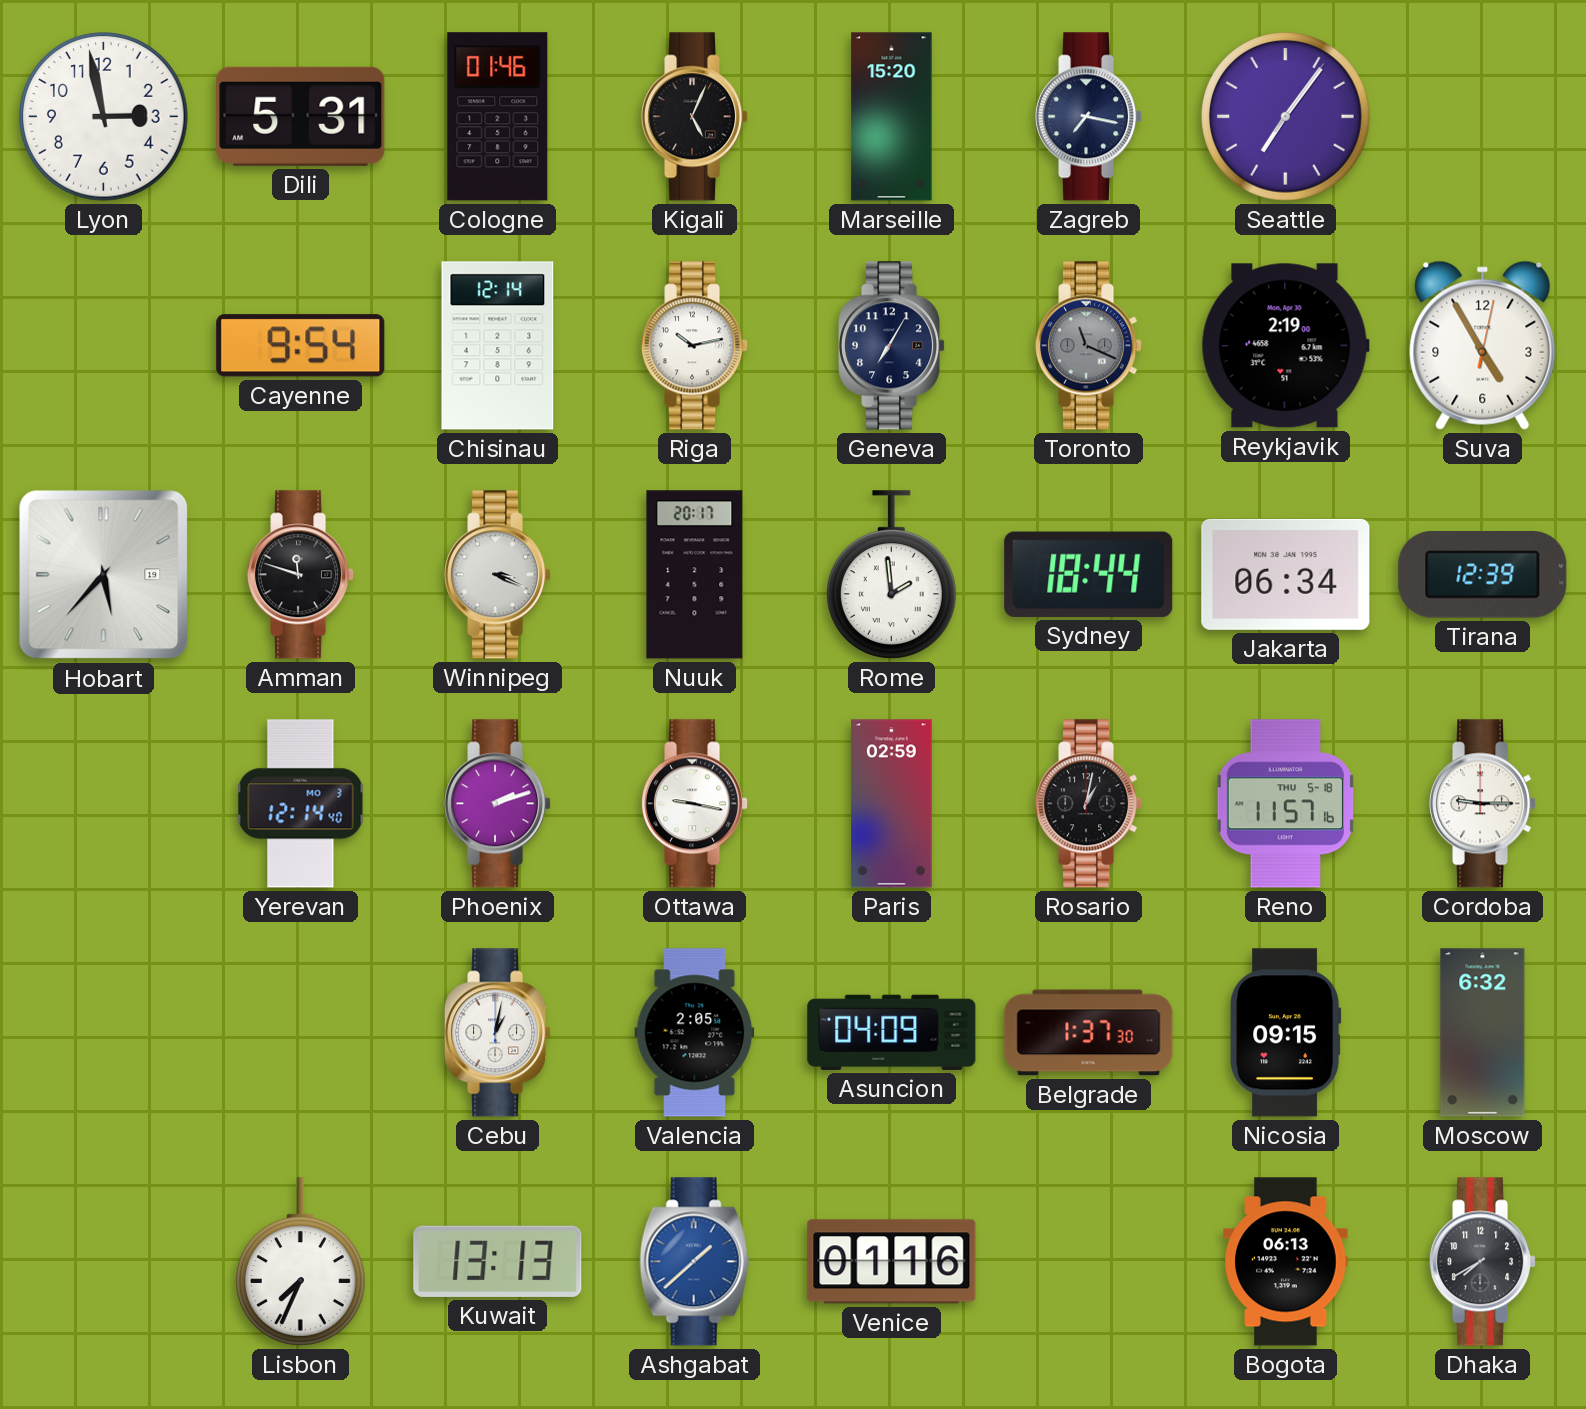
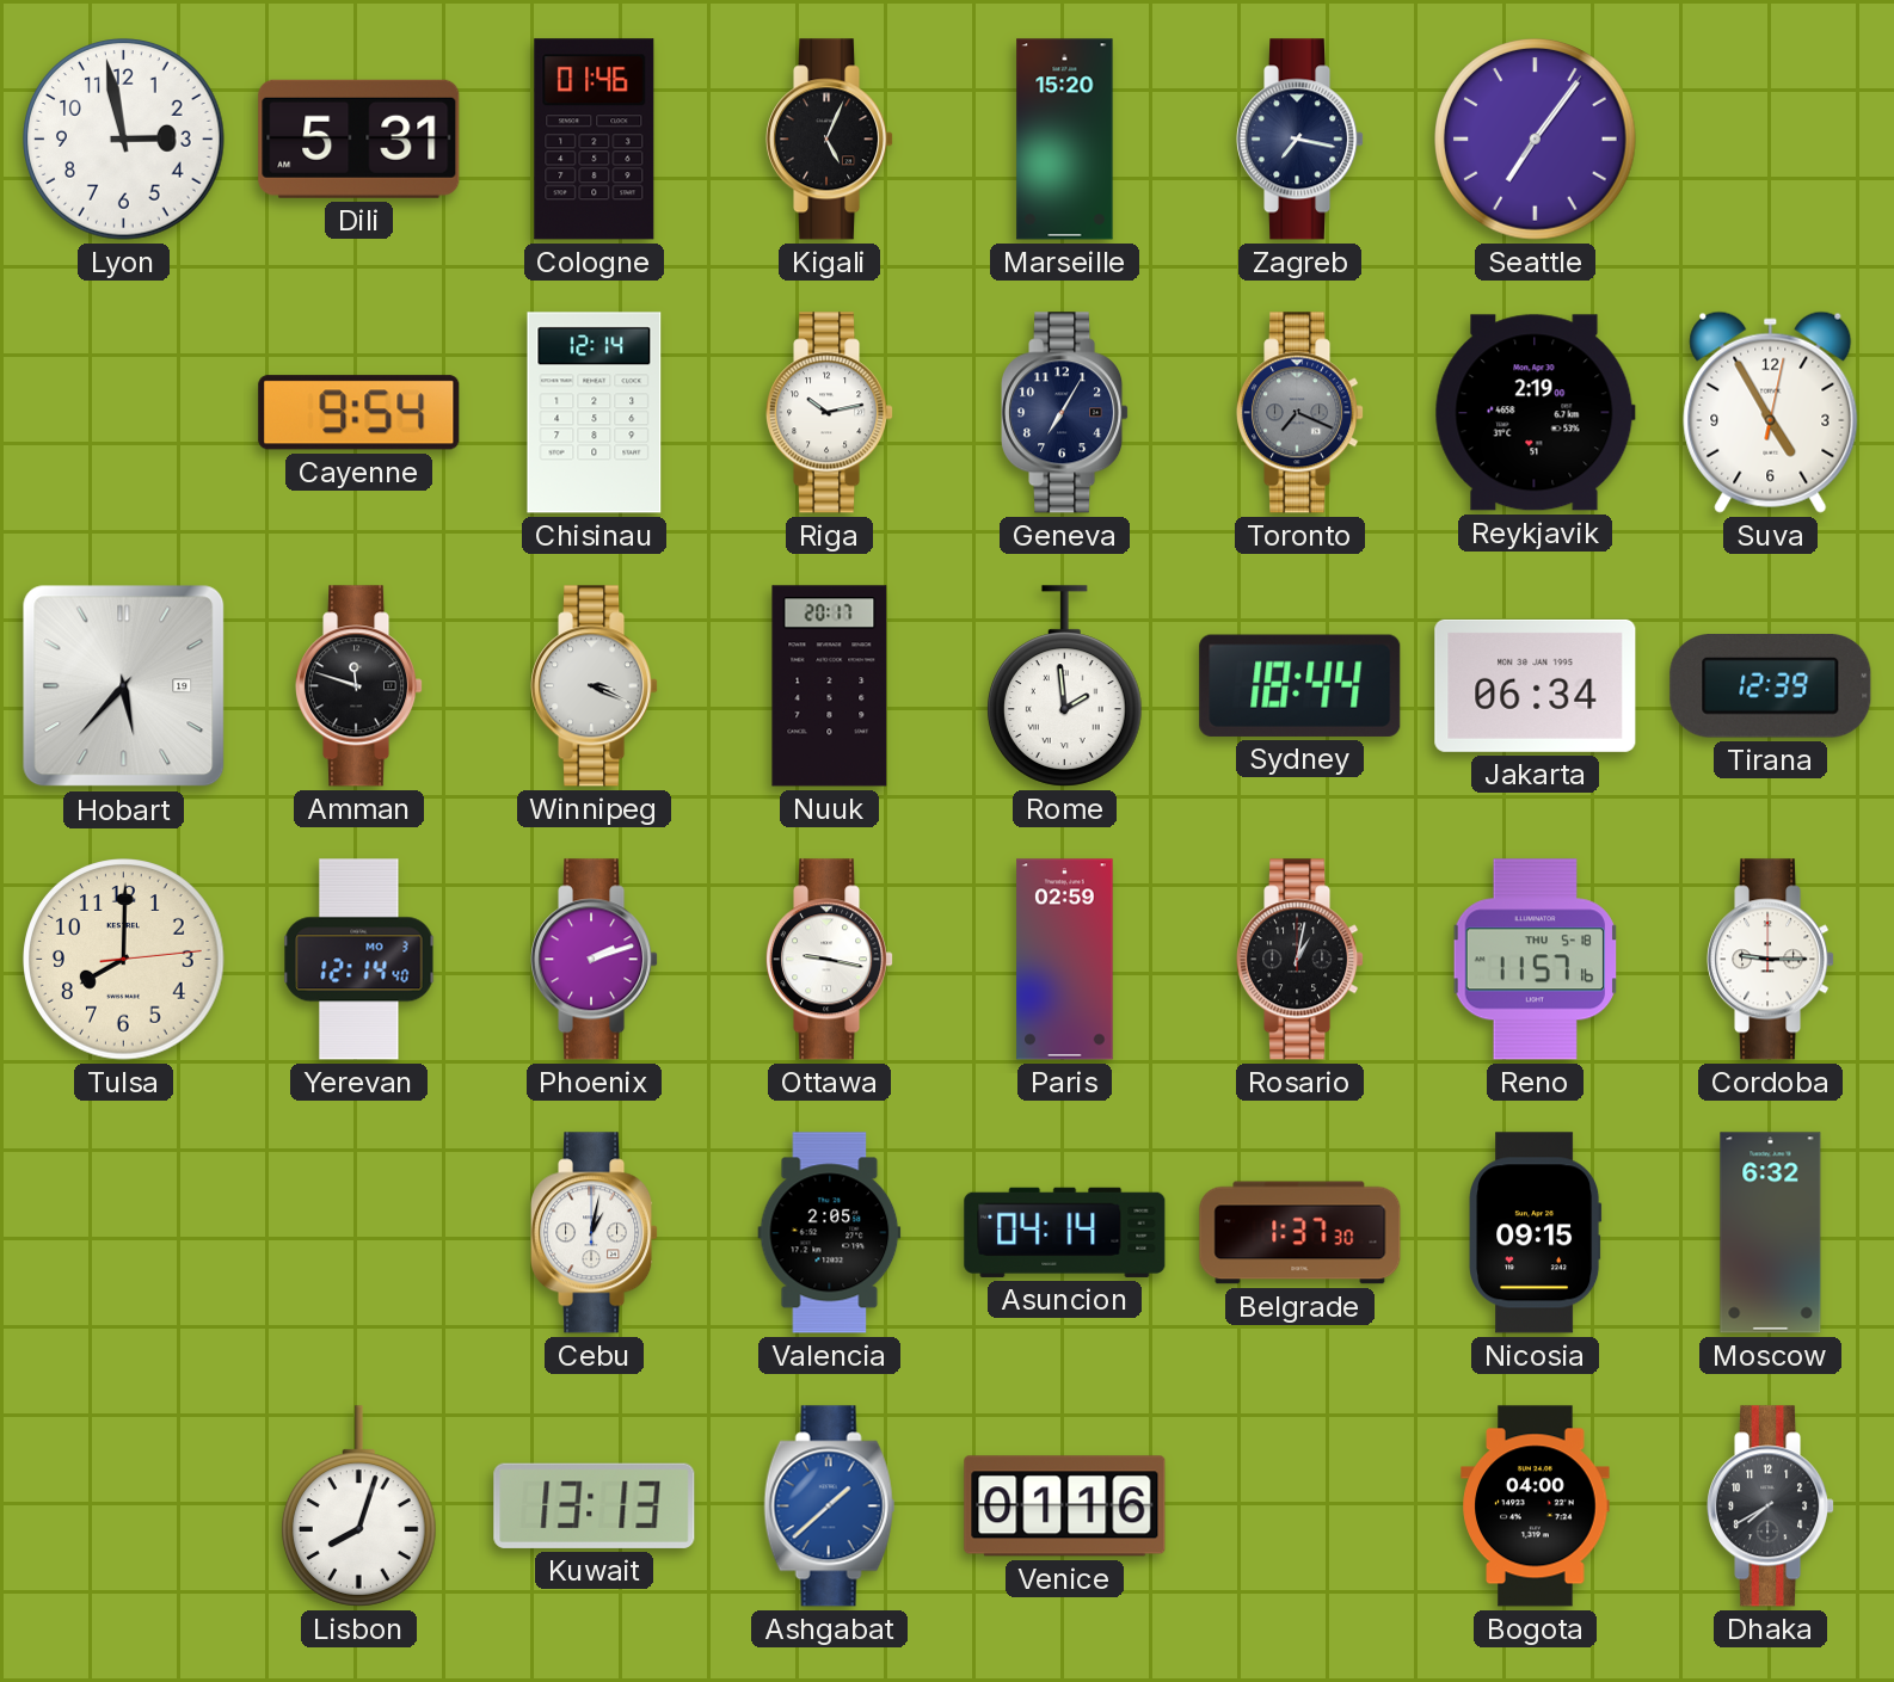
Toronto: 11:19 -> 7:19 (1302, 413)
Tulsa: none -> 8:00 (124, 960)
Asuncion: 04:09 -> 04:14 (1065, 1232)
Lisbon: 7:34 -> 8:03 (359, 1507)
Bogota: 06:13 -> 04:00 (1536, 1507)
